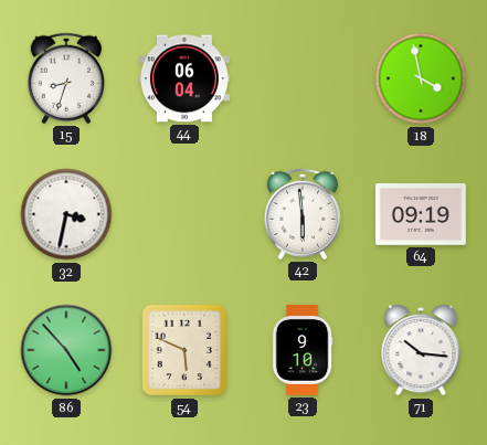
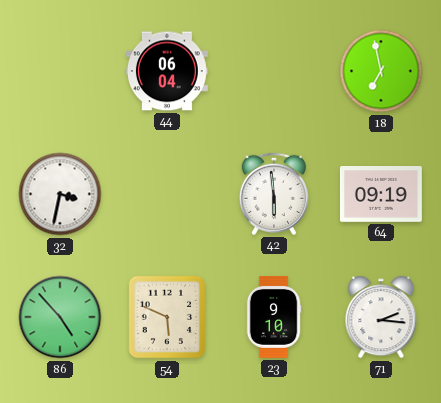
15: 8:33 -> none (65, 78)
18: 3:58 -> 6:58 (381, 71)
71: 10:16 -> 2:16 (381, 317)
